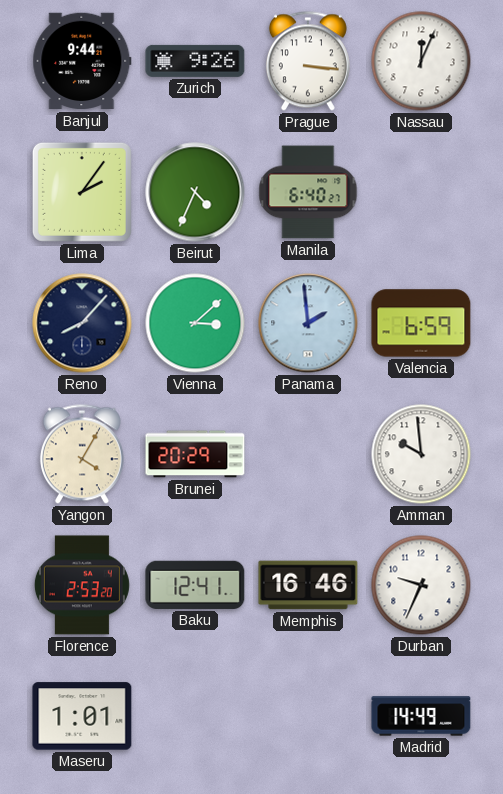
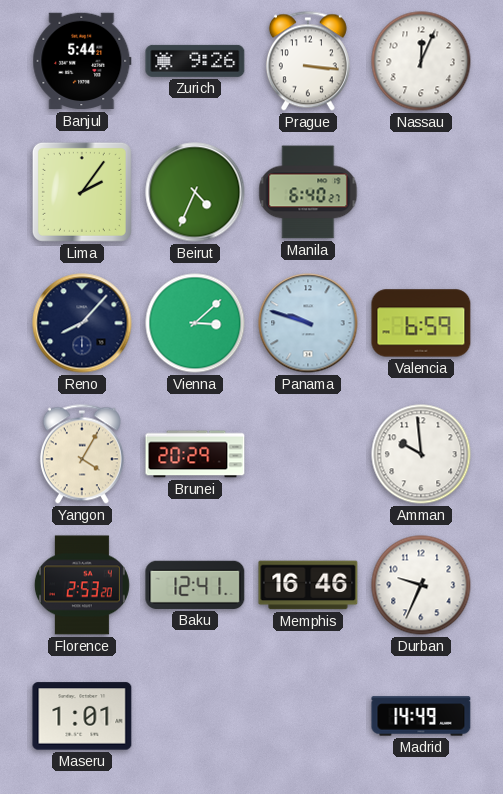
Banjul: 9:44 -> 5:44 (82, 61)
Panama: 1:59 -> 9:48 (308, 323)
